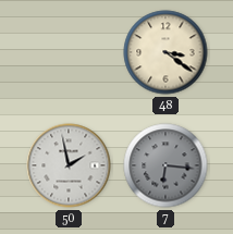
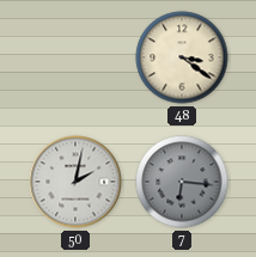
50: 1:58 -> 2:02 (75, 182)
